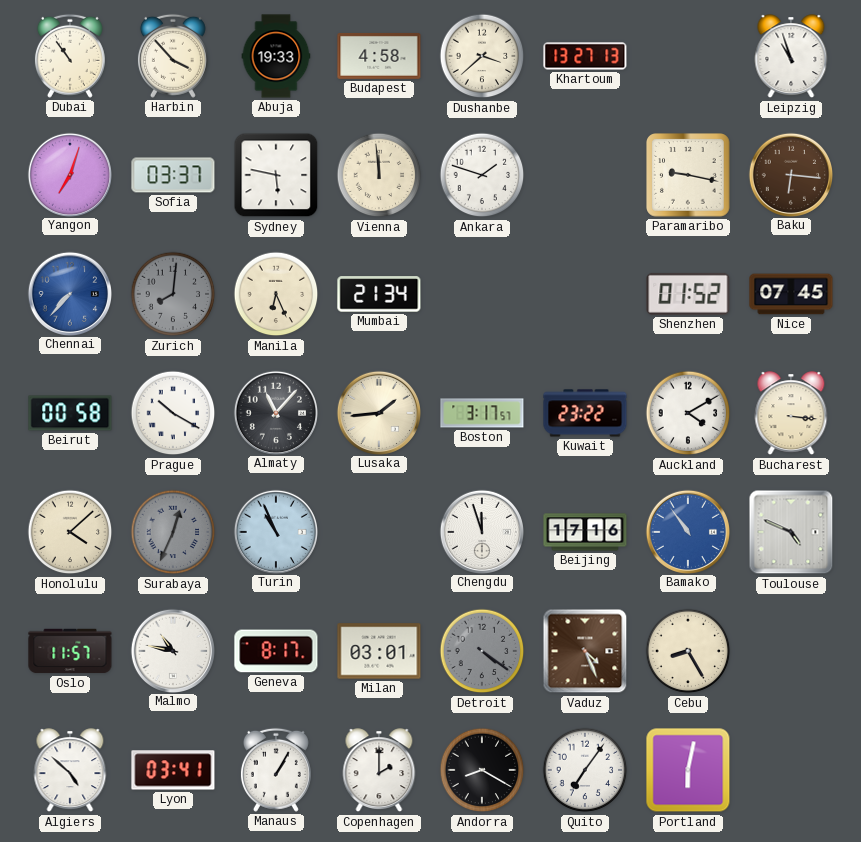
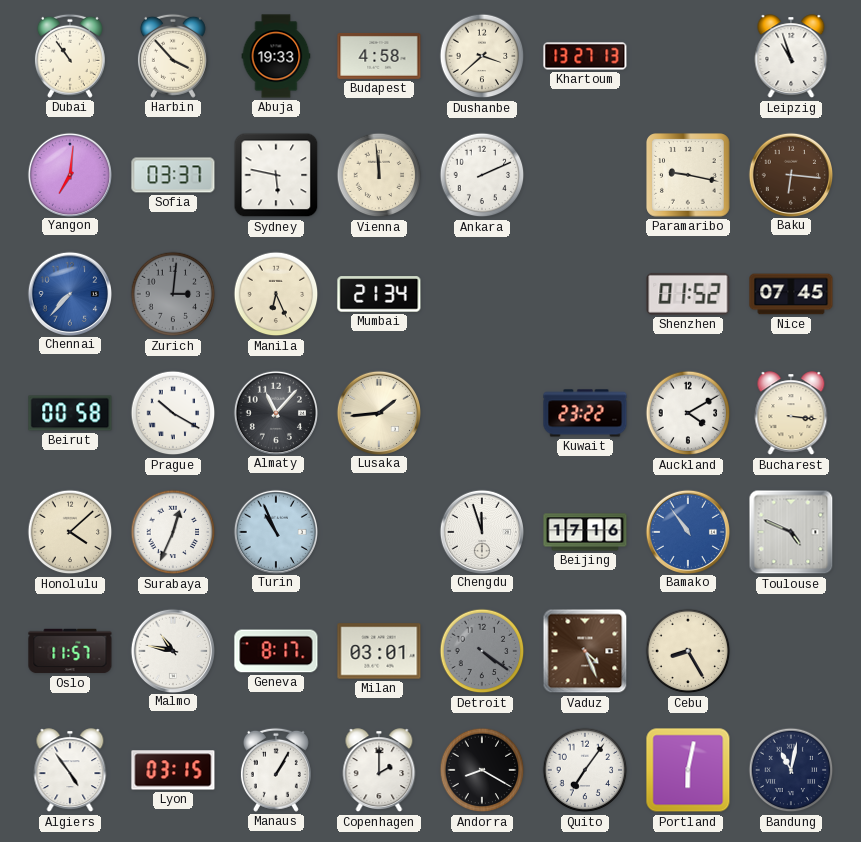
Yangon: 7:03 -> 7:01 (69, 174)
Ankara: 1:48 -> 2:11 (482, 175)
Zurich: 8:01 -> 3:01 (173, 294)
Boston: 3:17 -> none (482, 413)
Surabaya dial: grey -> white (173, 532)
Algiers: 4:52 -> 4:54 (70, 771)
Lyon: 03:41 -> 03:15 (173, 770)
Bandung: none -> 11:02 (791, 770)
